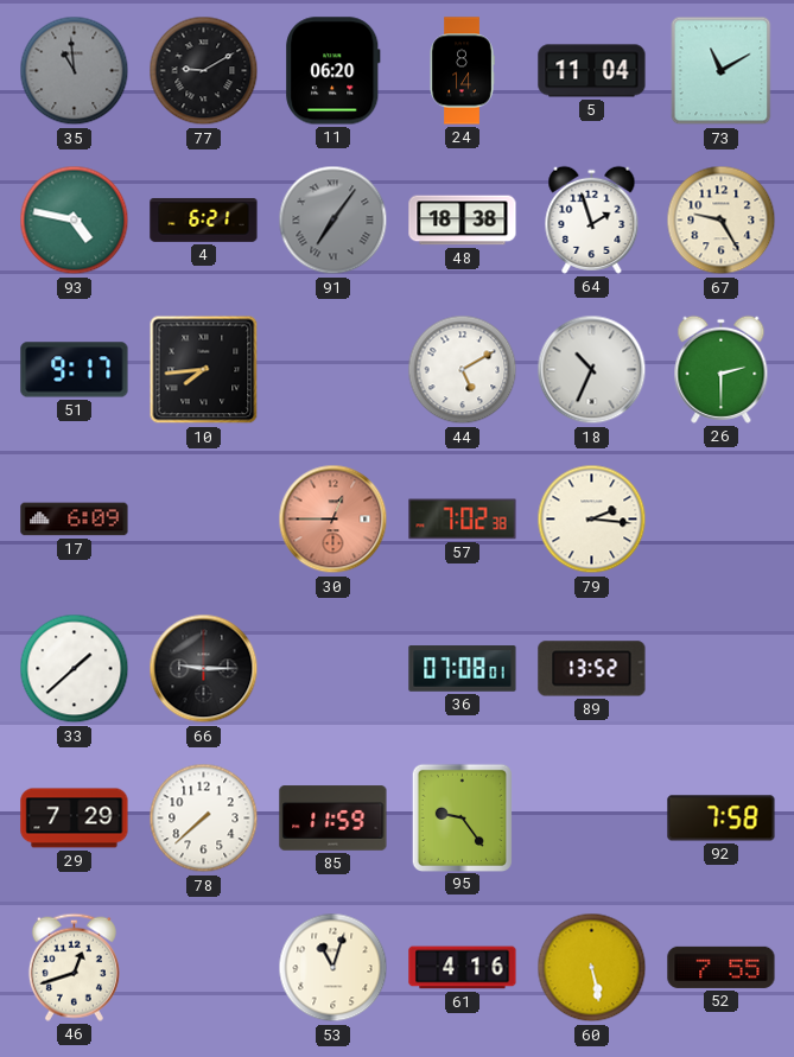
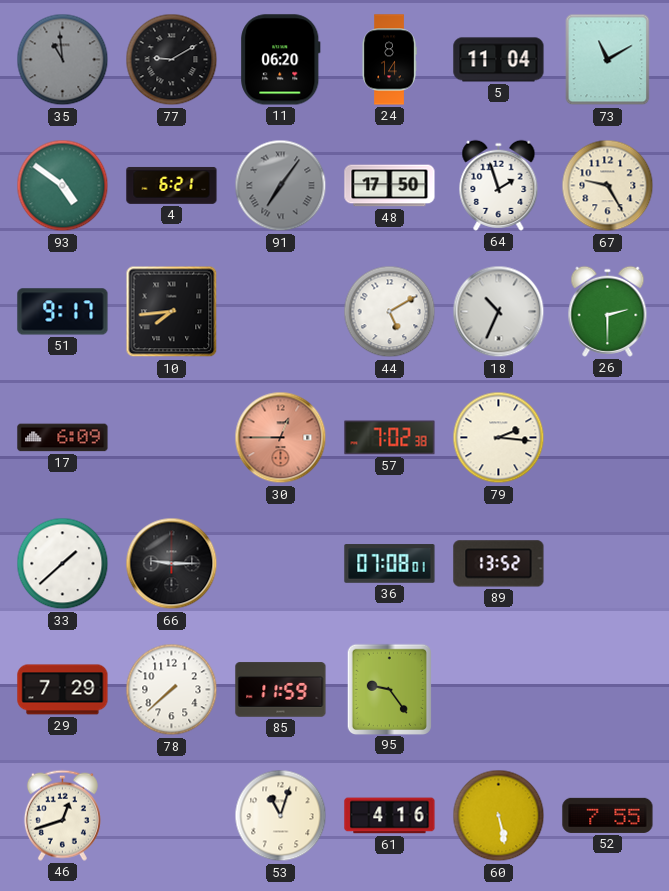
93: 4:47 -> 4:51 (63, 186)
48: 18:38 -> 17:50 (390, 186)
92: 7:58 -> none (722, 819)
